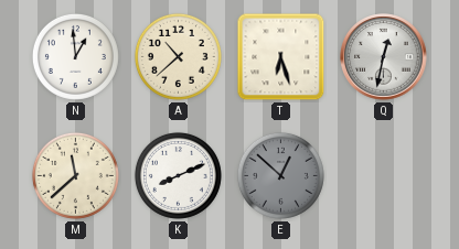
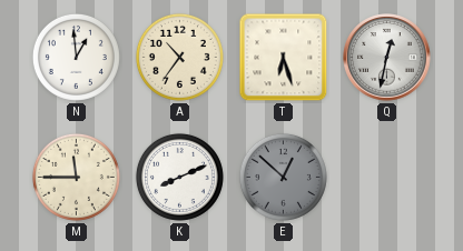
A: 10:38 -> 10:36 (179, 57)
M: 11:38 -> 11:45 (76, 177)
